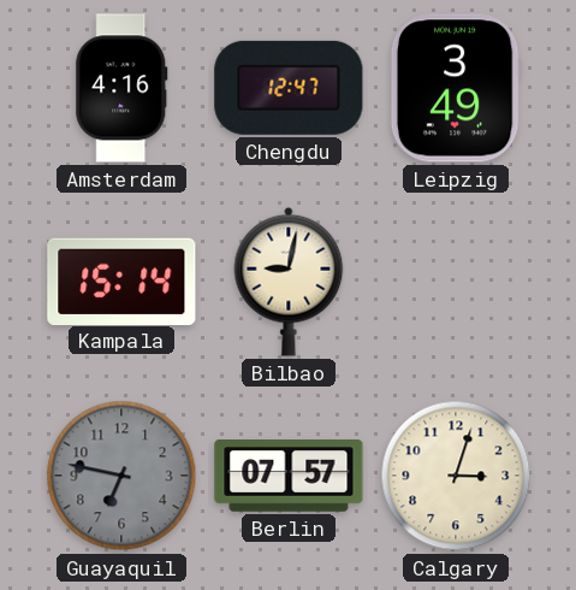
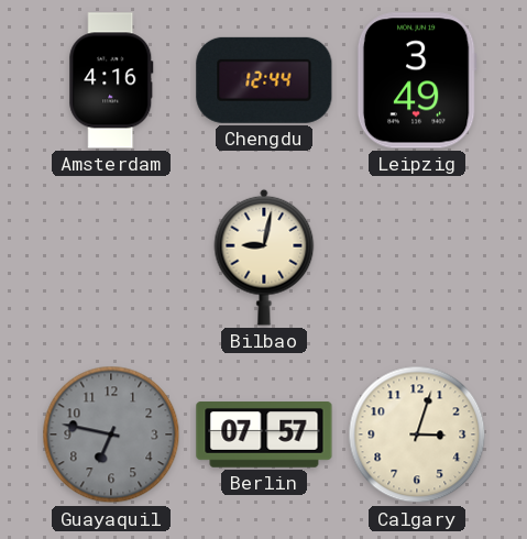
Chengdu: 12:47 -> 12:44 (264, 80)
Kampala: 15:14 -> none (121, 281)
